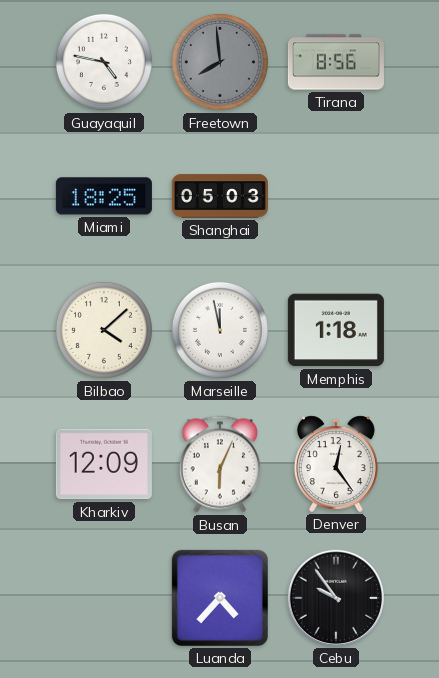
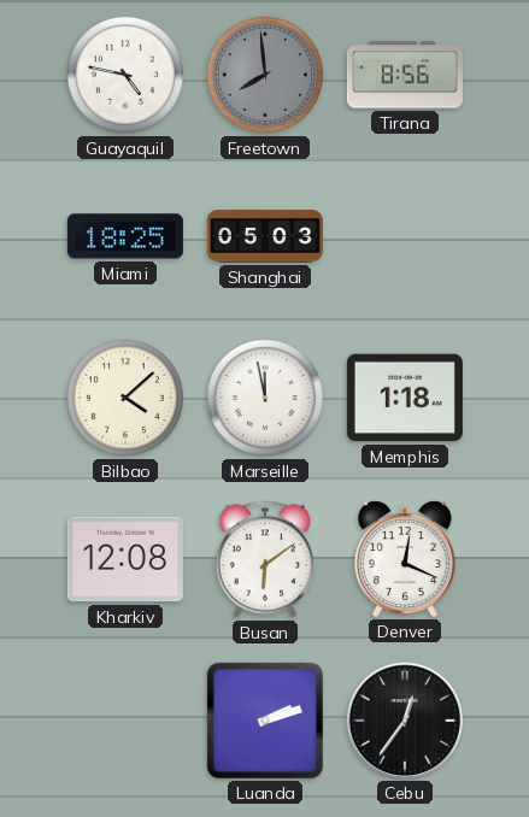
Kharkiv: 12:09 -> 12:08 (125, 559)
Busan: 6:04 -> 6:09 (264, 559)
Denver: 12:24 -> 12:19 (405, 559)
Luanda: 4:37 -> 2:12 (265, 721)
Cebu: 9:54 -> 12:36 (405, 721)
